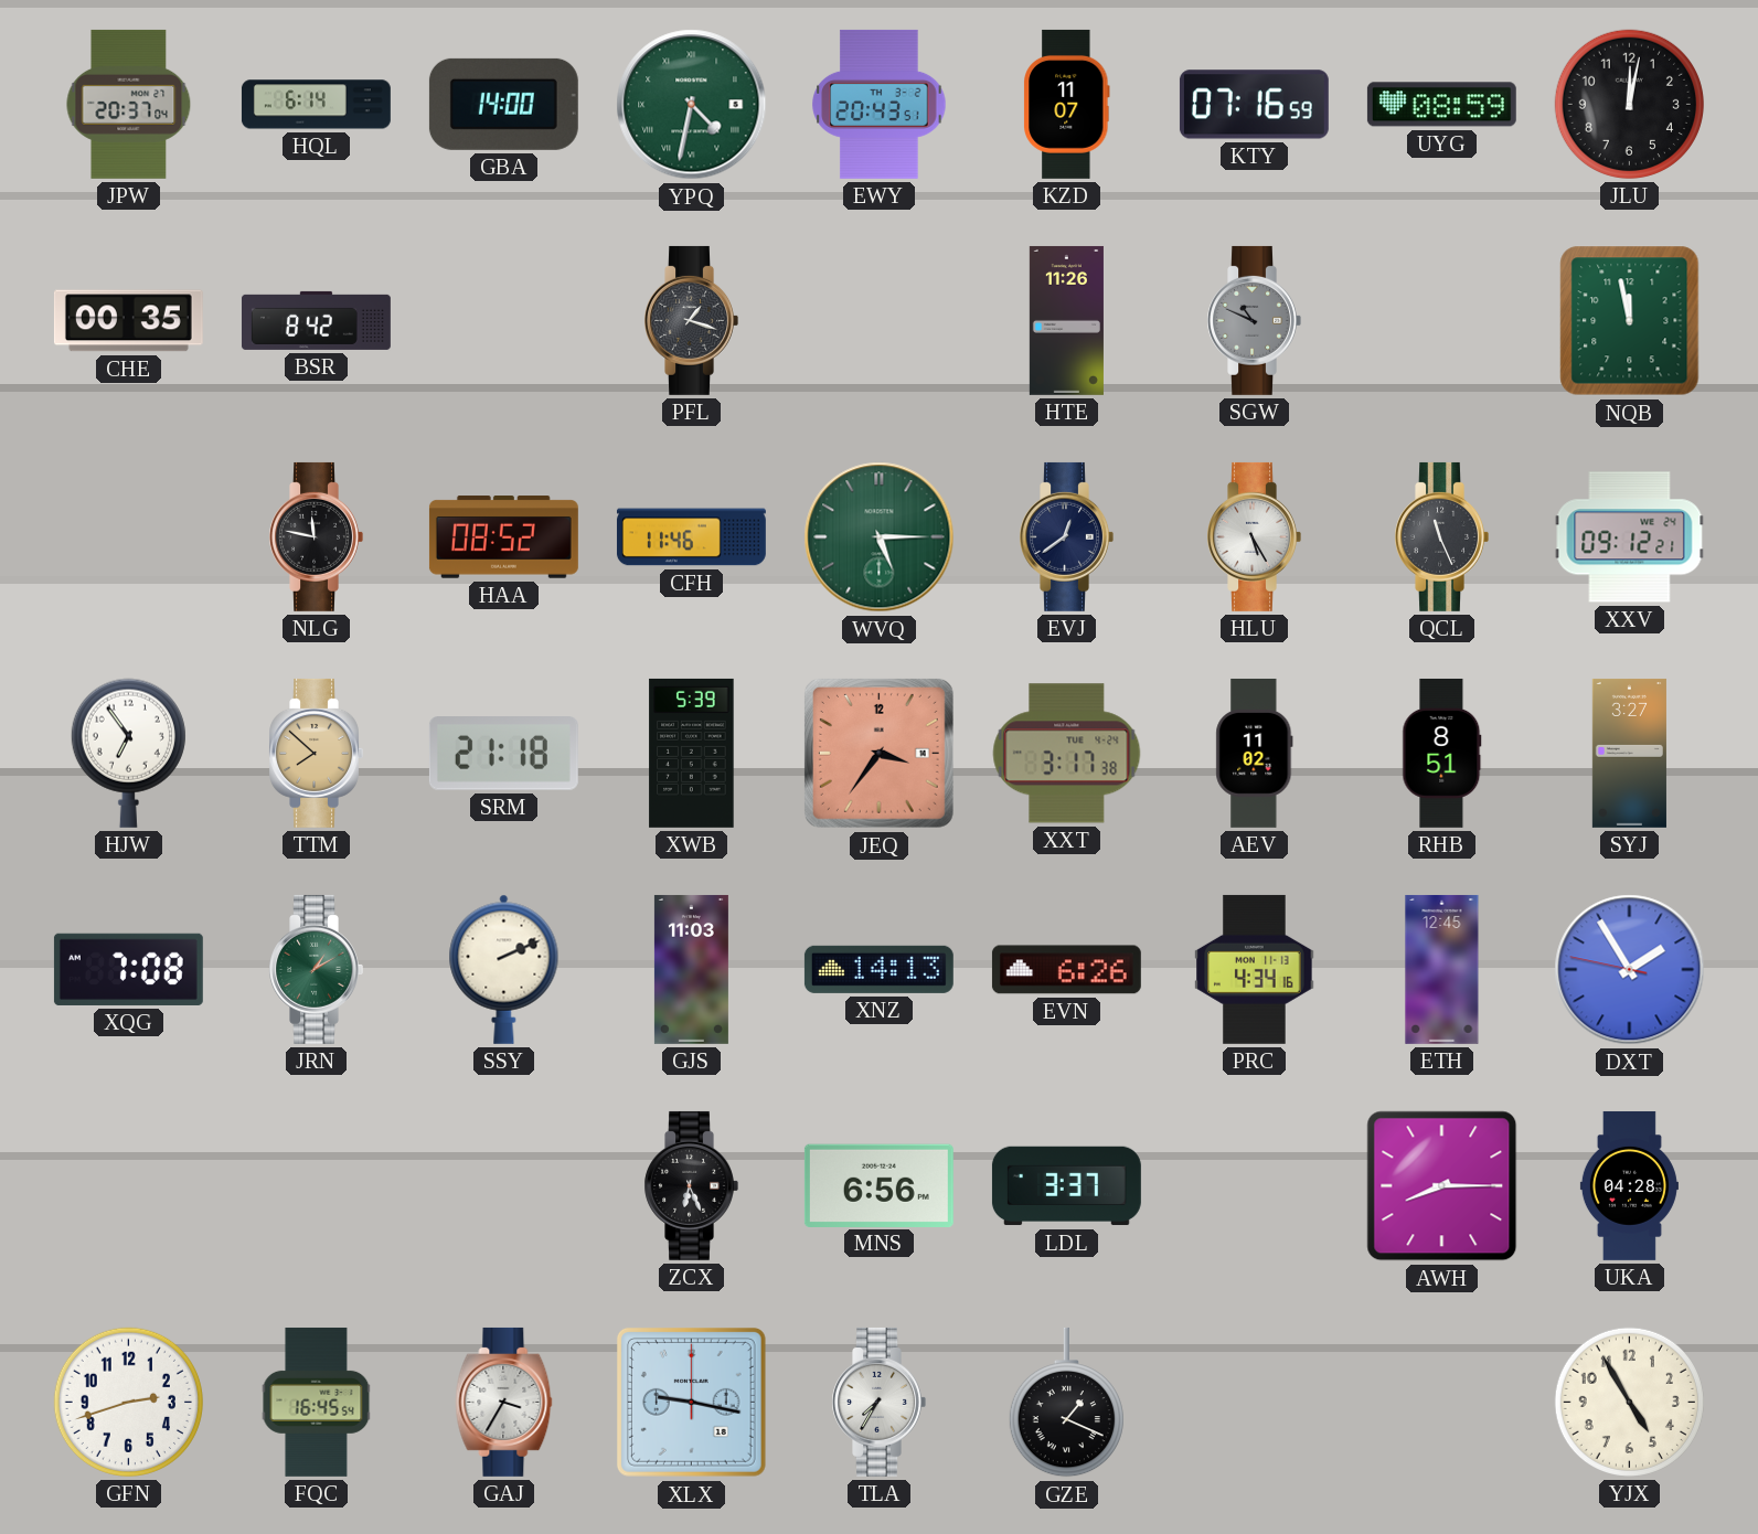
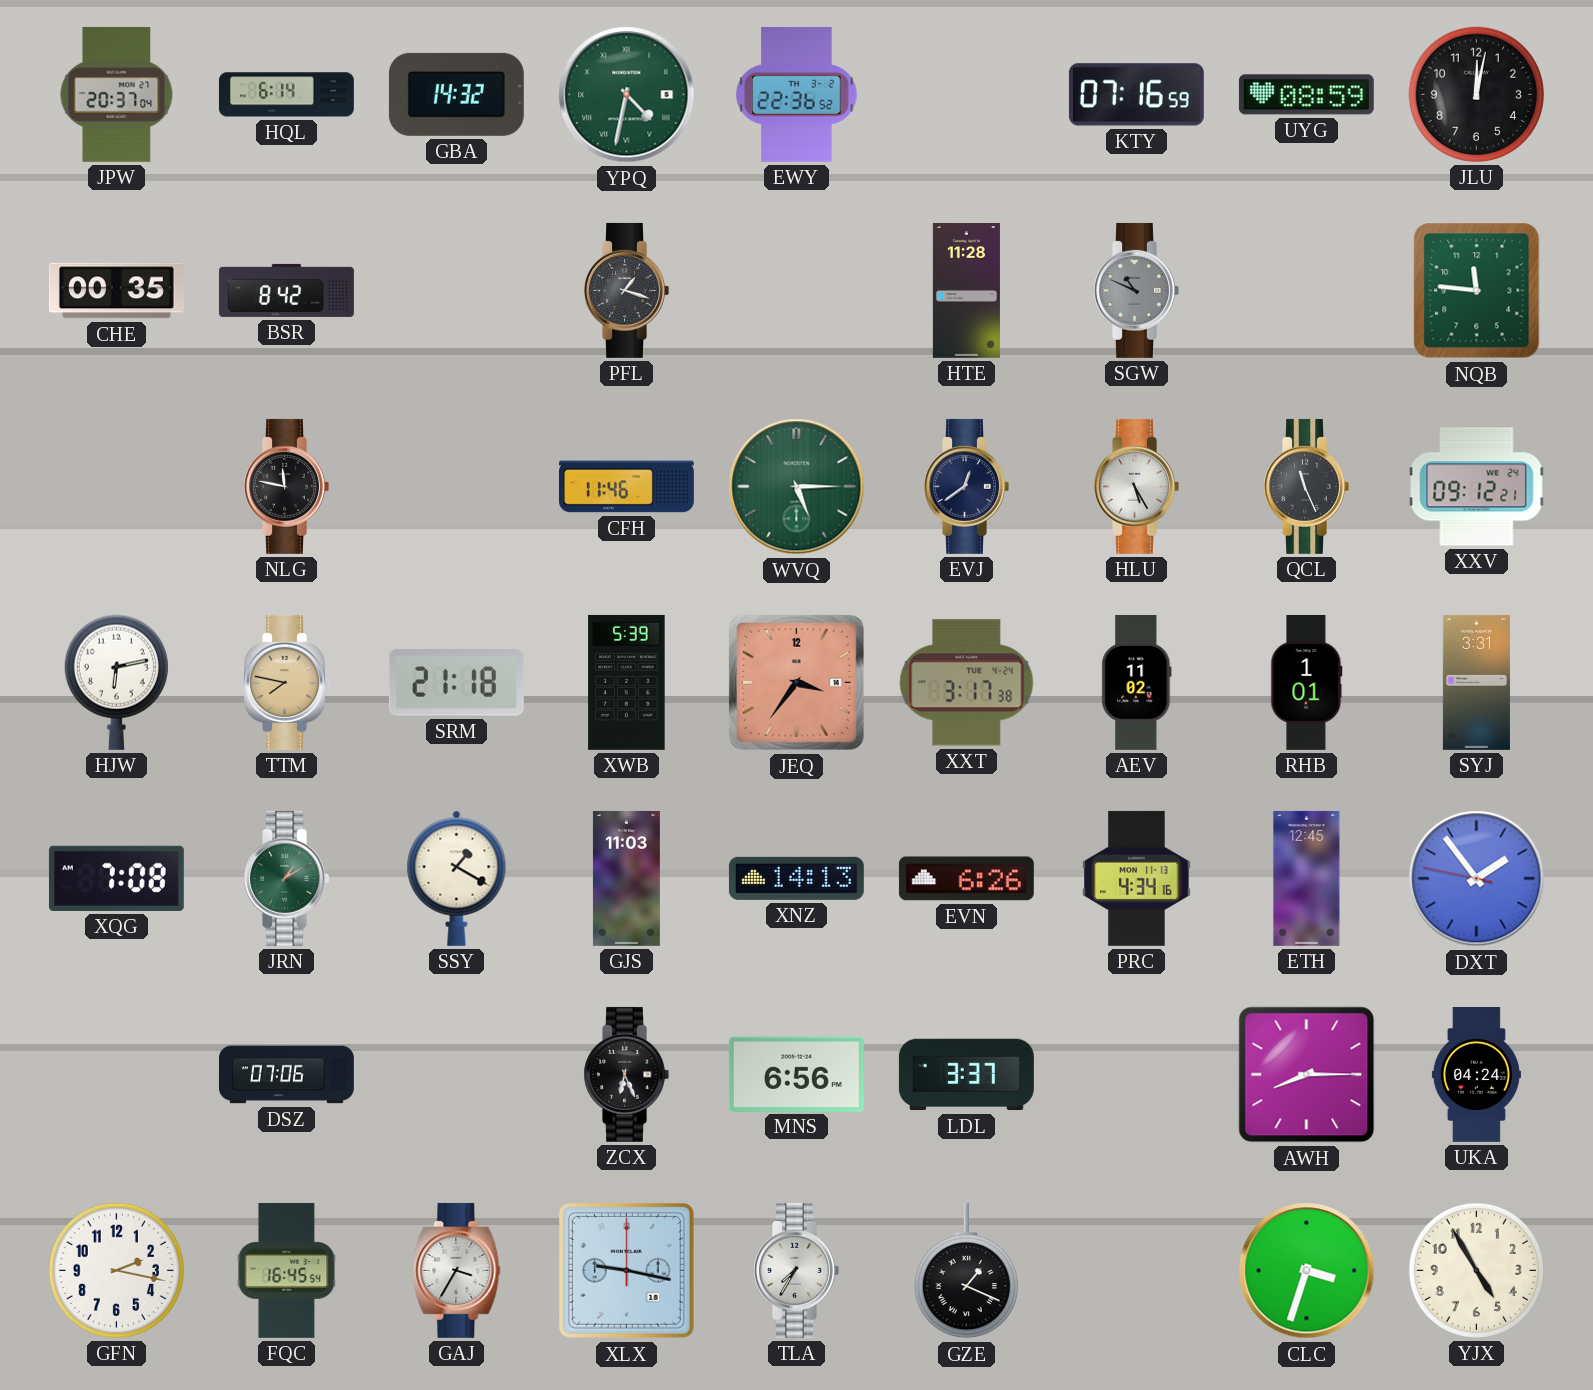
GBA: 14:00 -> 14:32 (456, 94)
EWY: 20:43 -> 22:36 (797, 94)
KZD: 11:07 -> none (1067, 104)
HTE: 11:26 -> 11:28 (966, 290)
NQB: 11:58 -> 11:46 (1477, 291)
HAA: 08:52 -> none (503, 537)
HJW: 6:54 -> 6:13 (116, 682)
TTM: 7:52 -> 7:47 (286, 682)
RHB: 8:51 -> 1:01 (1307, 682)
SYJ: 3:27 -> 3:31 (1476, 682)
SSY: 2:11 -> 1:20 (457, 878)
DXT: 1:54 -> 1:53 (1477, 879)
DSZ: none -> 07:06 (286, 1075)
UKA: 04:28 -> 04:24 (1476, 1074)
GFN: 2:42 -> 2:17 (116, 1270)
CLC: none -> 3:33 (1307, 1271)
